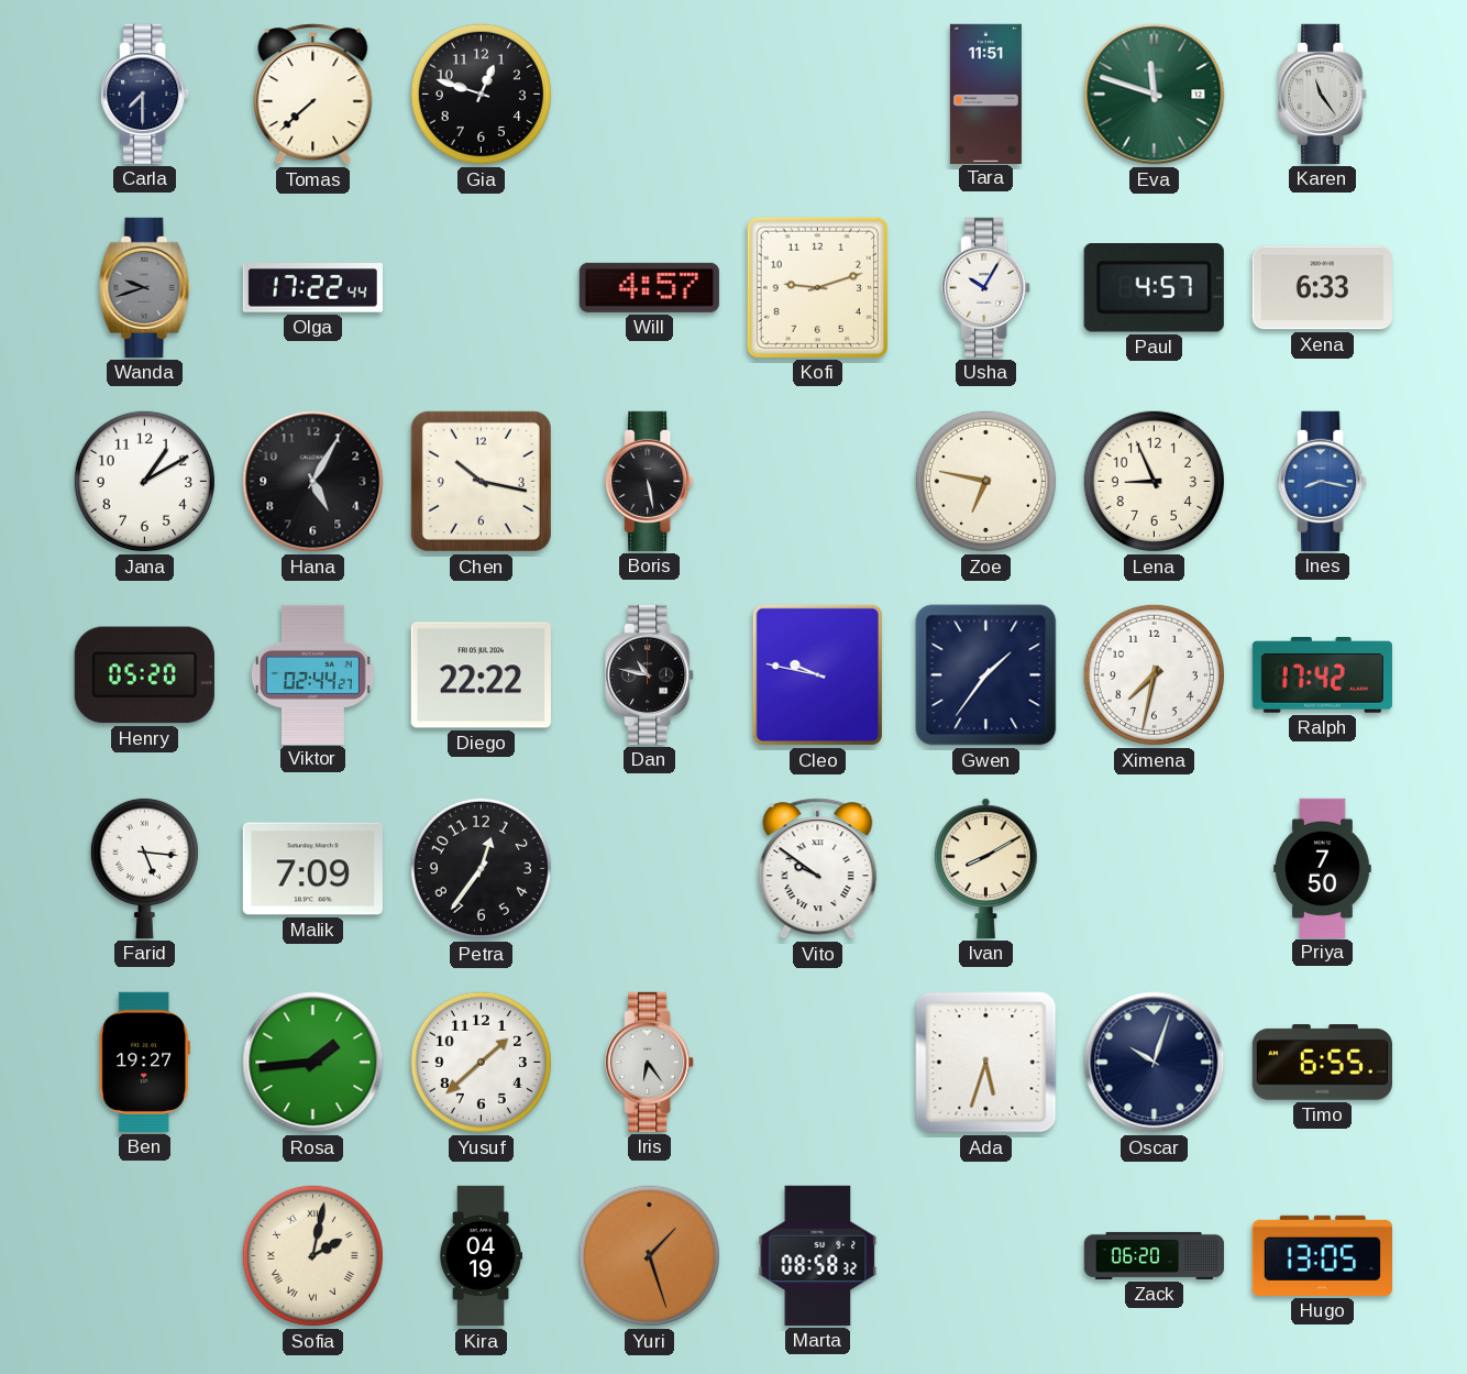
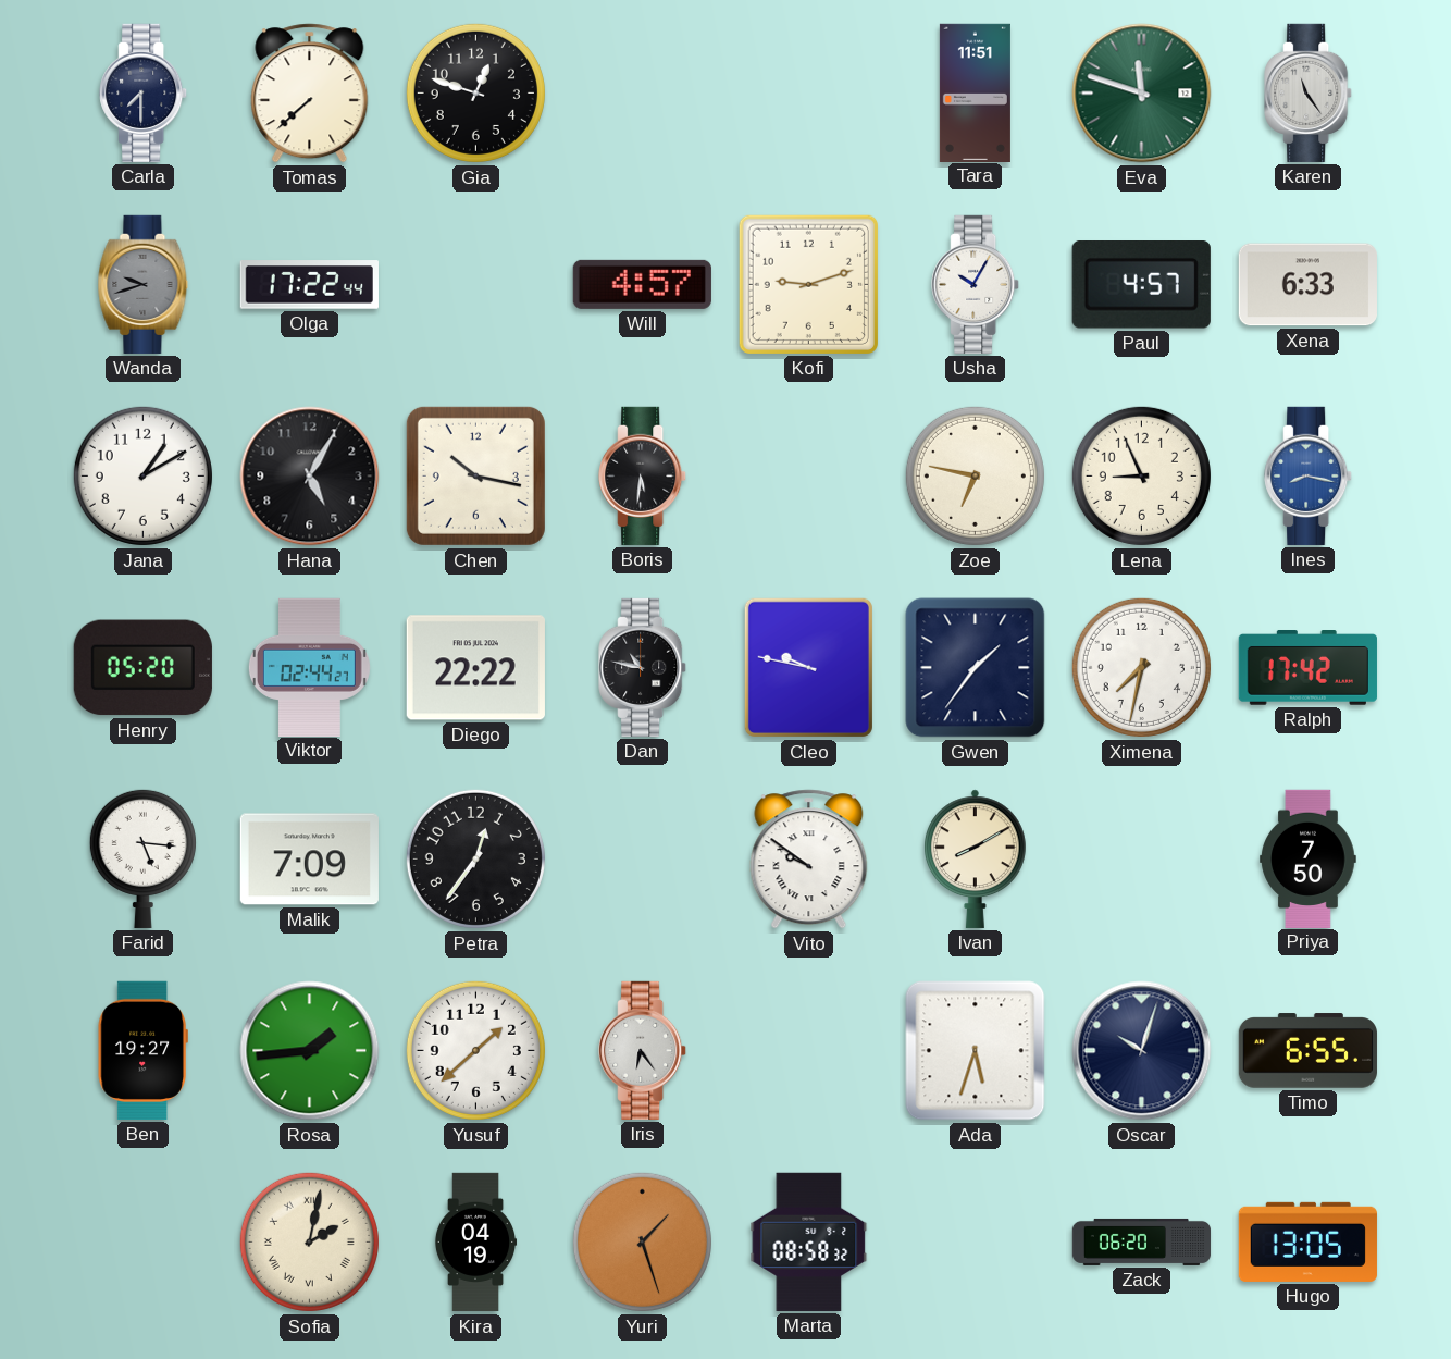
Boris: 5:28 -> 5:31 (643, 475)
